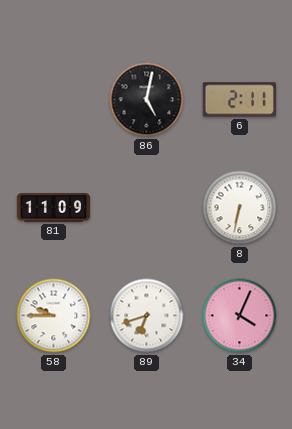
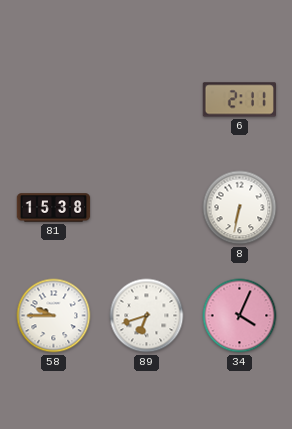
86: 5:02 -> none (147, 100)
81: 11:09 -> 15:38 (54, 208)
